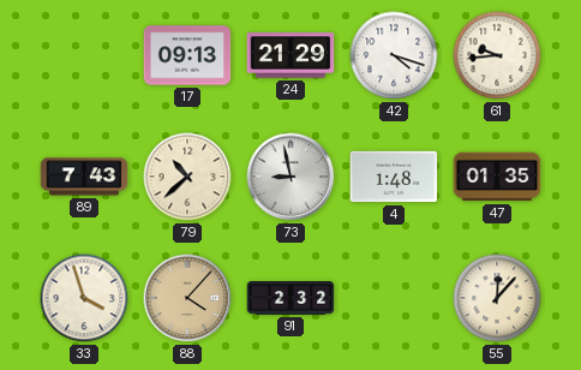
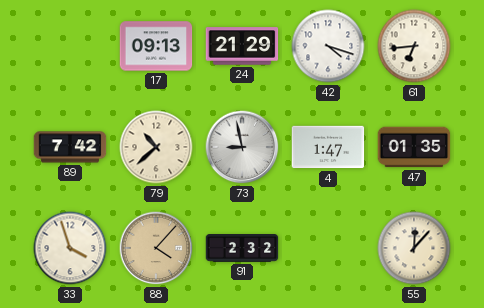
61: 9:44 -> 6:44 (414, 46)
89: 7:43 -> 7:42 (70, 147)
4: 1:48 -> 1:47 (328, 147)
